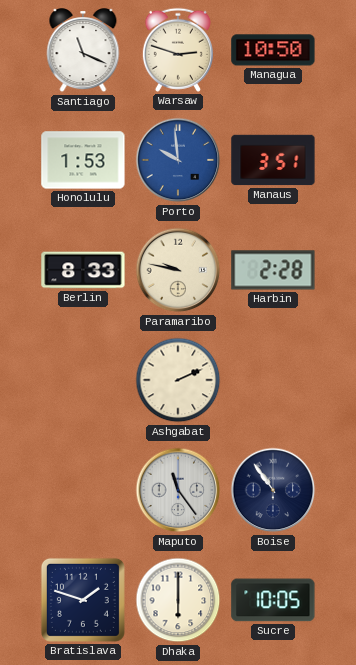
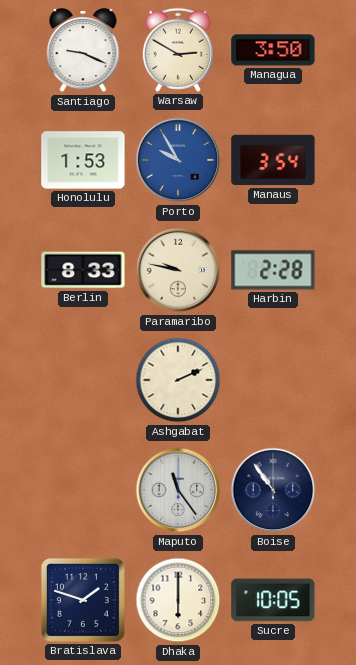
Santiago: 11:19 -> 9:19 (83, 51)
Warsaw: 2:48 -> 2:50 (178, 50)
Managua: 10:50 -> 3:50 (273, 50)
Porto: 9:59 -> 9:55 (178, 160)
Manaus: 3:51 -> 3:54 (273, 160)
